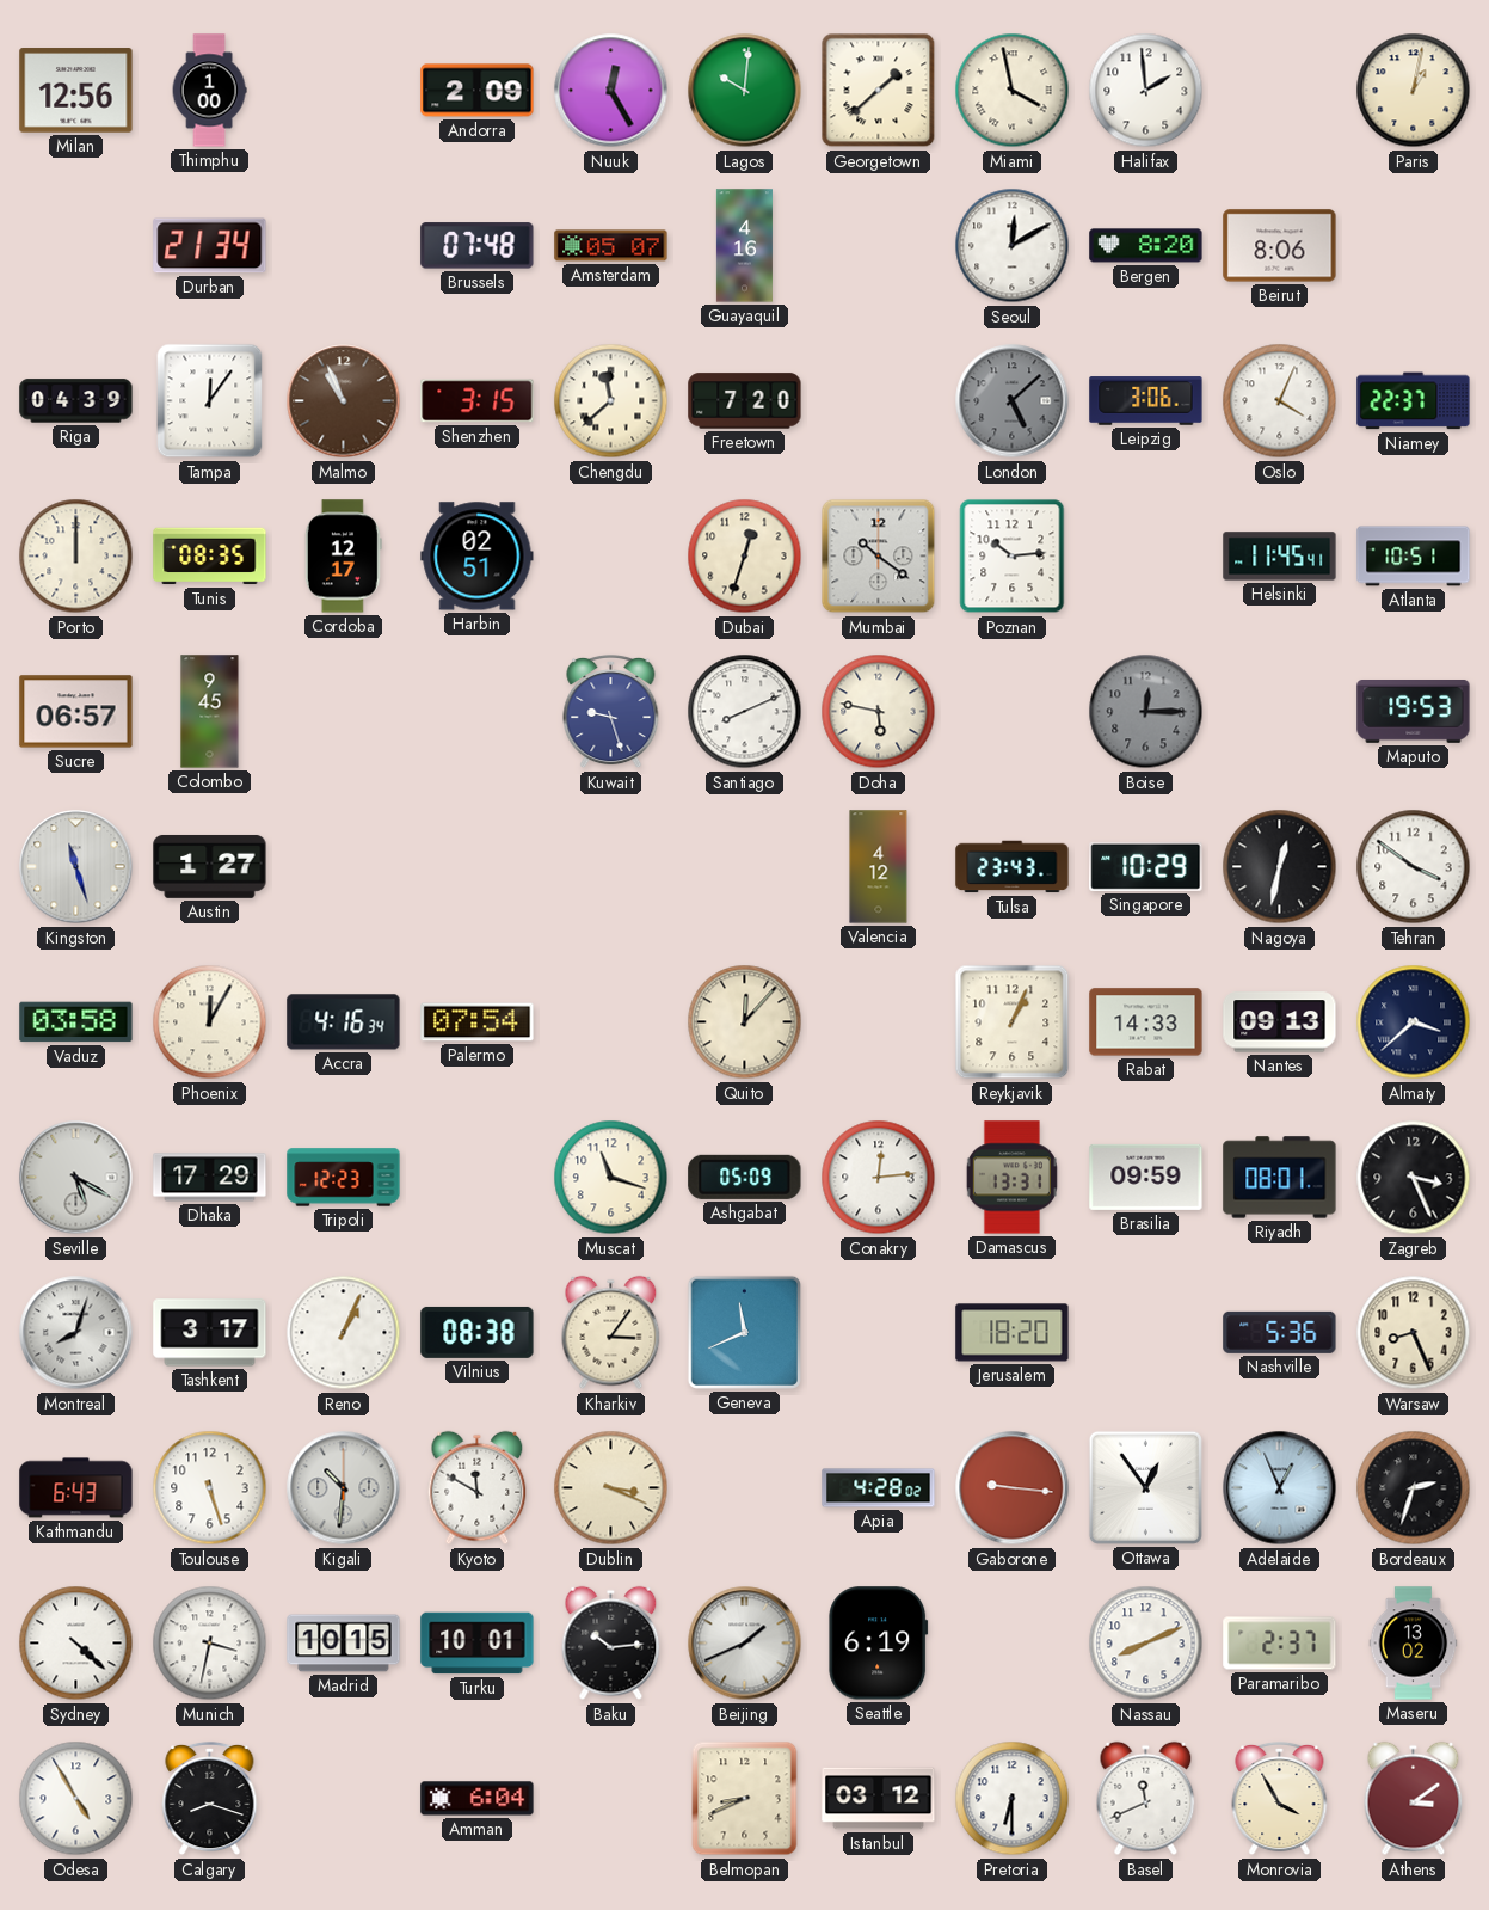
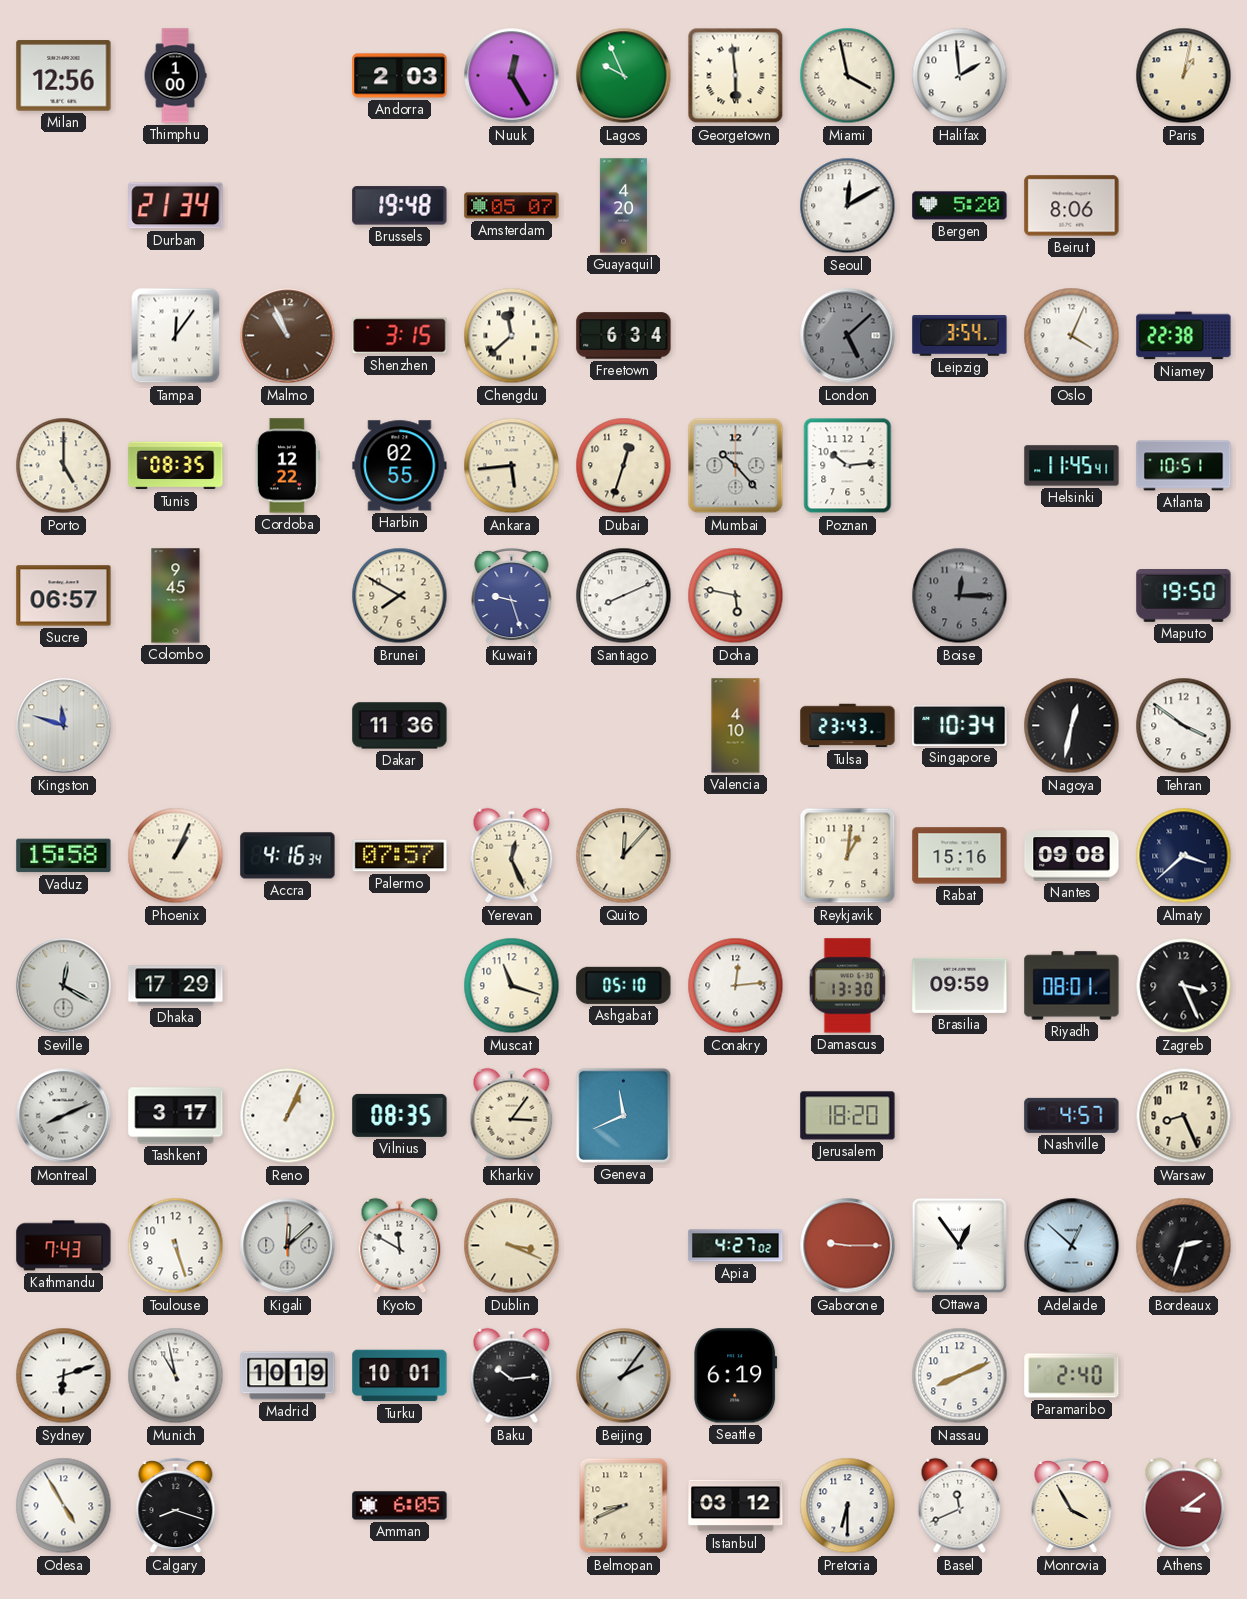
Andorra: 2:09 -> 2:03 (400, 76)
Lagos: 10:01 -> 9:56 (624, 76)
Georgetown: 1:38 -> 5:59 (736, 76)
Brussels: 07:48 -> 19:48 (400, 206)
Guayaquil: 4:16 -> 4:20 (623, 206)
Bergen: 8:20 -> 5:20 (960, 206)
Riga: 04:39 -> none (76, 401)
Freetown: 7:20 -> 6:34 (624, 336)
Leipzig: 3:06 -> 3:54 (960, 336)
Niamey: 22:37 -> 22:38 (1184, 336)
Porto: 12:00 -> 5:00 (64, 466)
Cordoba: 12:17 -> 12:22 (287, 466)
Harbin: 02:51 -> 02:55 (400, 466)
Ankara: none -> 5:44 (512, 466)
Mumbai: 10:21 -> 10:23 (736, 466)
Brunei: none -> 7:50 (400, 596)
Maputo: 19:53 -> 19:50 (1184, 596)
Kingston: 11:27 -> 11:48 (64, 726)
Austin: 1:27 -> none (210, 866)
Dakar: none -> 11:36 (400, 726)
Valencia: 4:12 -> 4:10 (736, 726)
Singapore: 10:29 -> 10:34 (960, 725)
Vaduz: 03:58 -> 15:58 (64, 856)
Phoenix: 12:05 -> 1:04 (176, 856)
Palermo: 07:54 -> 07:57 (400, 856)
Yerevan: none -> 12:26 (512, 856)
Reykjavik: 1:04 -> 1:01 (848, 856)
Rabat: 14:33 -> 15:16 (960, 856)
Nantes: 09:13 -> 09:08 (1072, 856)
Seville: 5:20 -> 12:20 (64, 986)
Tripoli: 12:23 -> none (344, 1178)
Ashgabat: 05:09 -> 05:10 (624, 985)
Damascus: 13:31 -> 13:30 (847, 986)
Montreal: 8:03 -> 8:11 (64, 1116)
Vilnius: 08:38 -> 08:35 (400, 1115)
Nashville: 5:36 -> 4:57 (1072, 1115)
Kathmandu: 6:43 -> 7:43 (64, 1246)
Kigali: 10:31 -> 12:08 (288, 1246)
Apia: 4:28 -> 4:27 (736, 1246)
Gaborone: 9:16 -> 9:15 (848, 1246)
Adelaide: 12:56 -> 12:52 (1072, 1246)
Sydney: 4:22 -> 6:12 (64, 1376)
Munich: 3:32 -> 10:58 (176, 1376)
Madrid: 10:15 -> 10:19 (288, 1376)
Beijing: 1:41 -> 2:06 (624, 1376)
Paramaribo: 2:37 -> 2:40 (1072, 1376)
Maseru: 13:02 -> none (1414, 1644)
Amman: 6:04 -> 6:05 (400, 1506)
